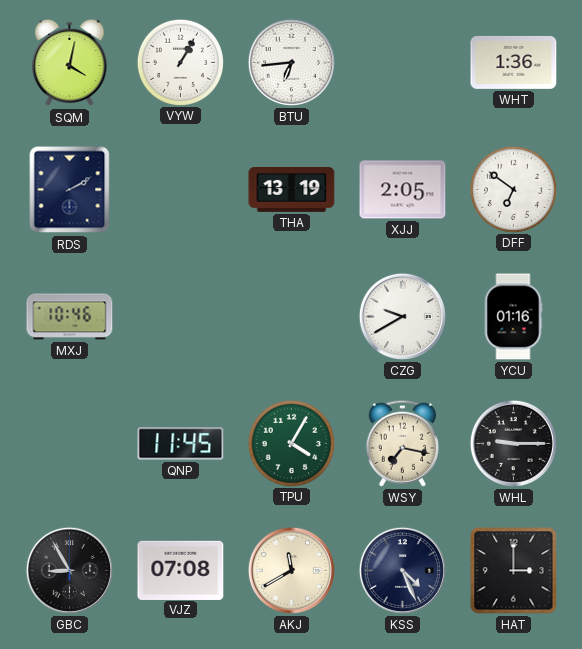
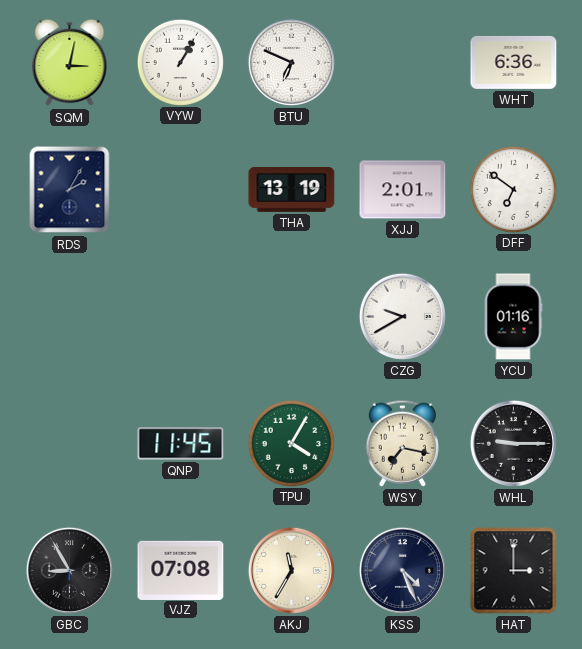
SQM: 4:02 -> 3:02 (70, 63)
BTU: 6:44 -> 6:49 (291, 62)
WHT: 1:36 -> 6:36 (514, 62)
RDS: 2:10 -> 2:05 (70, 190)
XJJ: 2:05 -> 2:01 (403, 190)
MXJ: 10:46 -> none (70, 317)
AKJ: 11:40 -> 11:35 (291, 570)
